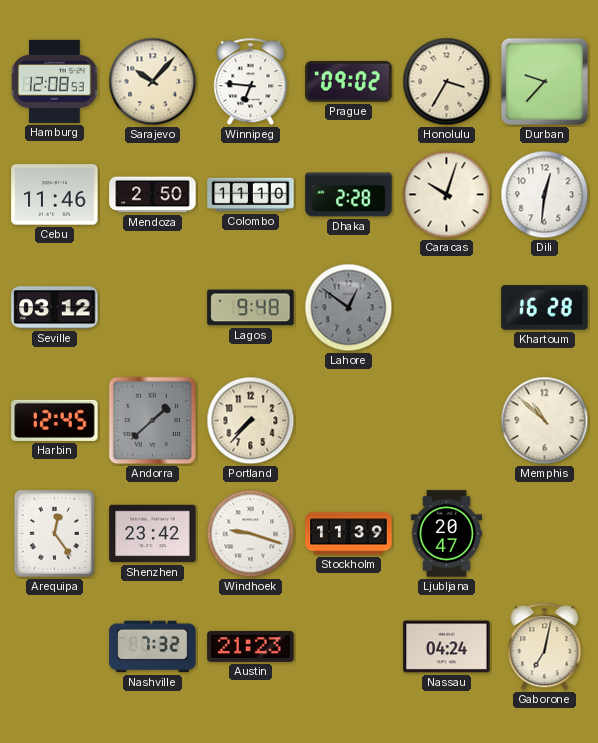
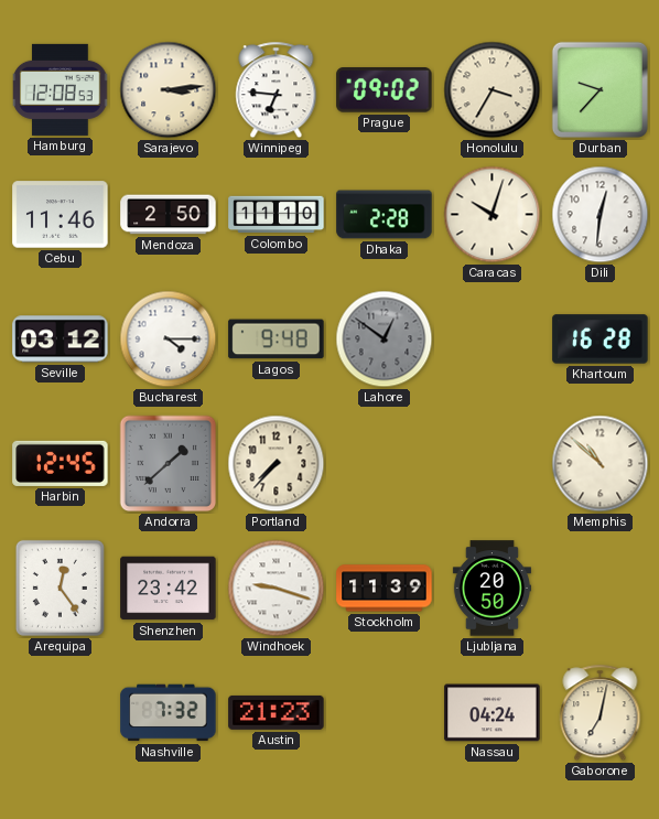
Sarajevo: 10:07 -> 3:14 (169, 90)
Bucharest: none -> 4:15 (169, 340)
Ljubljana: 20:47 -> 20:50 (491, 589)
